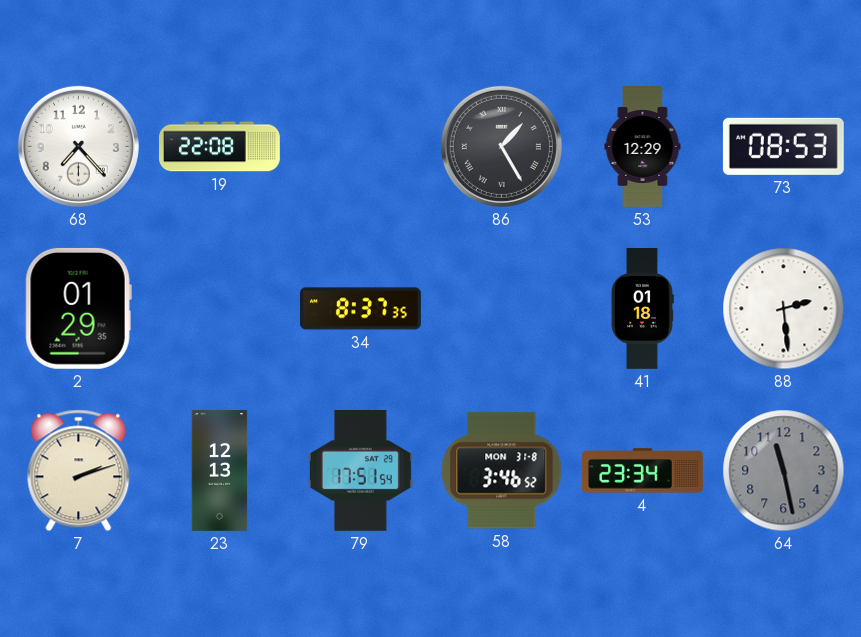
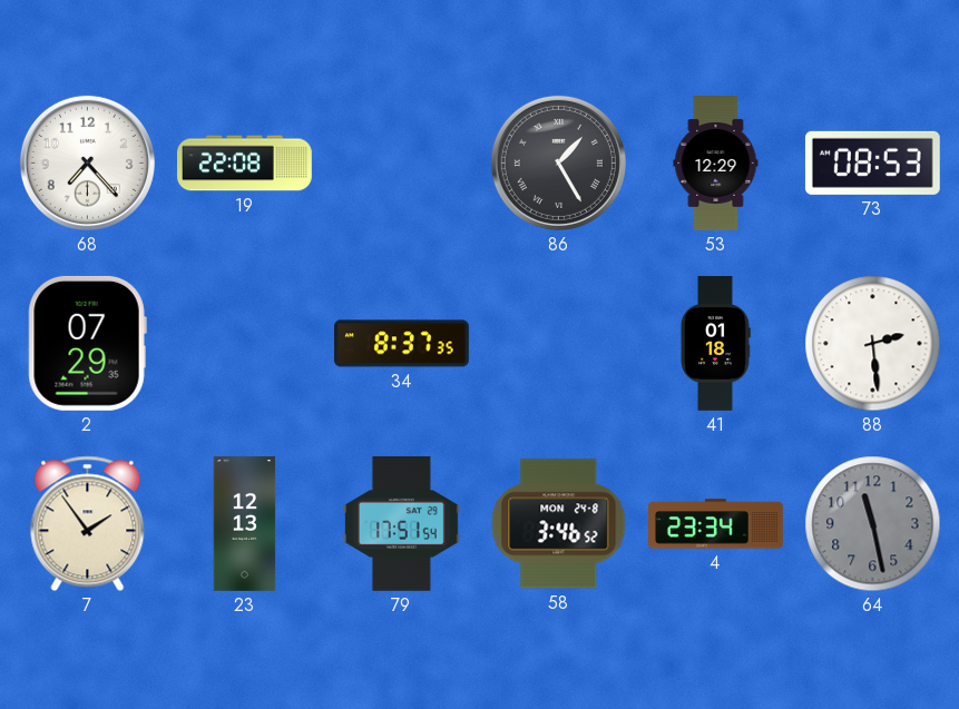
2: 01:29 -> 07:29 (87, 343)
7: 2:12 -> 1:54 (88, 524)
58 date: MON 31-8 -> MON 24-8 (559, 524)
